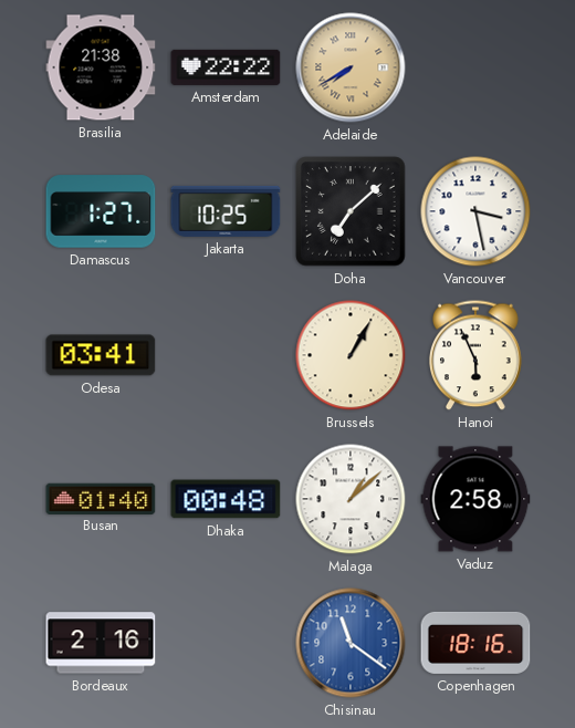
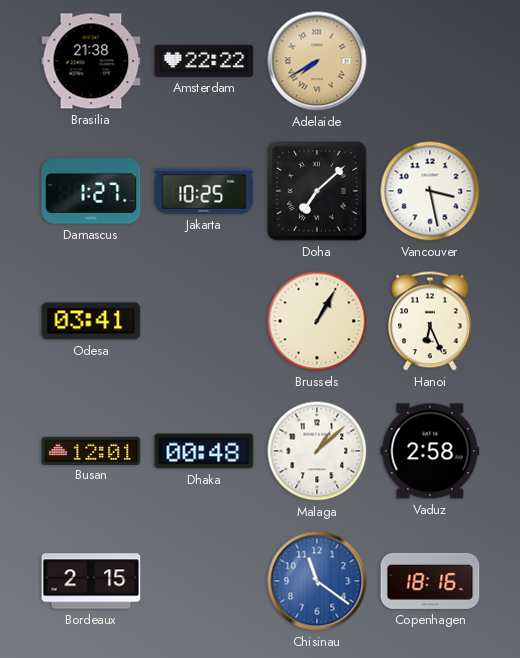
Hanoi: 5:56 -> 6:26 (431, 321)
Busan: 01:40 -> 12:01 (91, 450)
Bordeaux: 2:16 -> 2:15 (91, 581)
